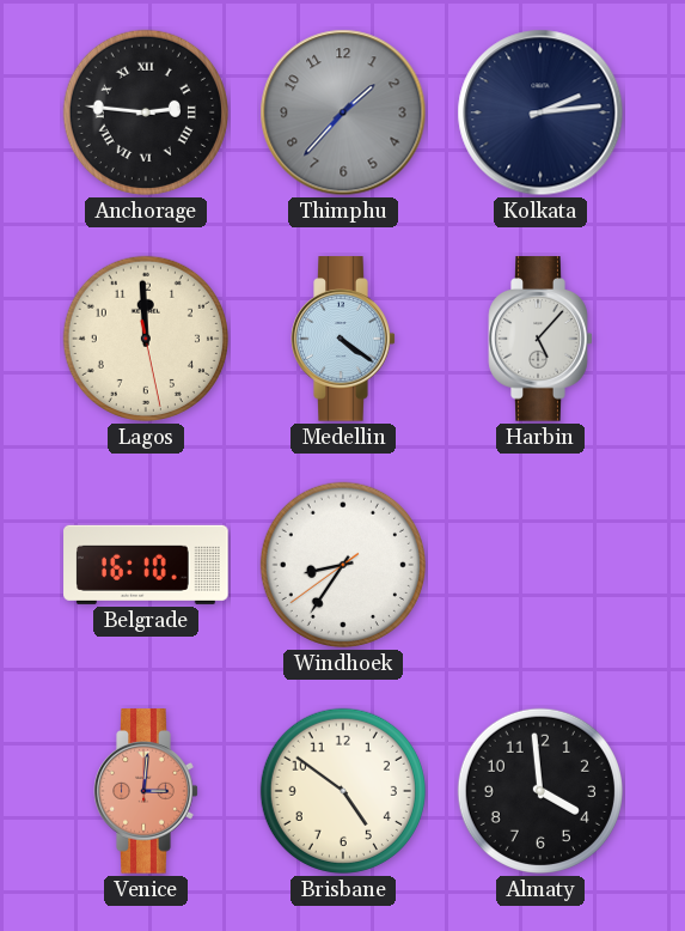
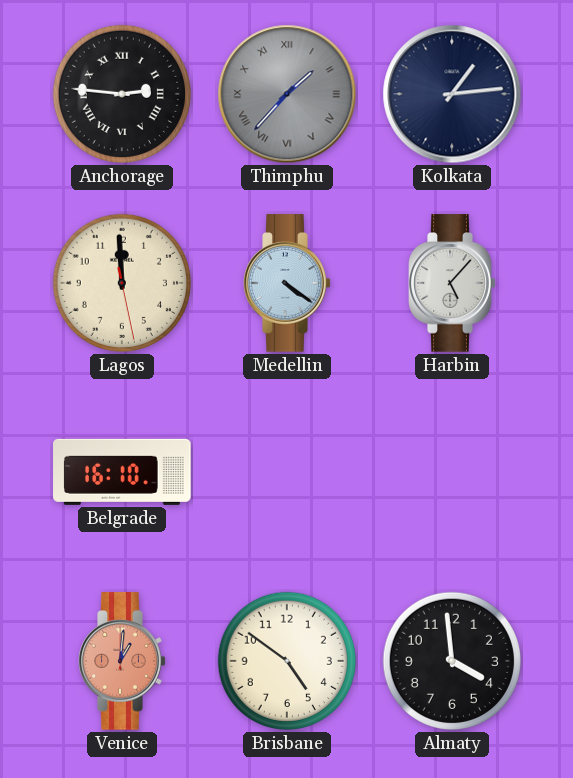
Thimphu numerals: Arabic -> Roman (287, 94)
Kolkata: 2:14 -> 1:14 (452, 94)
Windhoek: 8:35 -> none (343, 565)
Venice: 3:01 -> 1:01 (122, 661)
